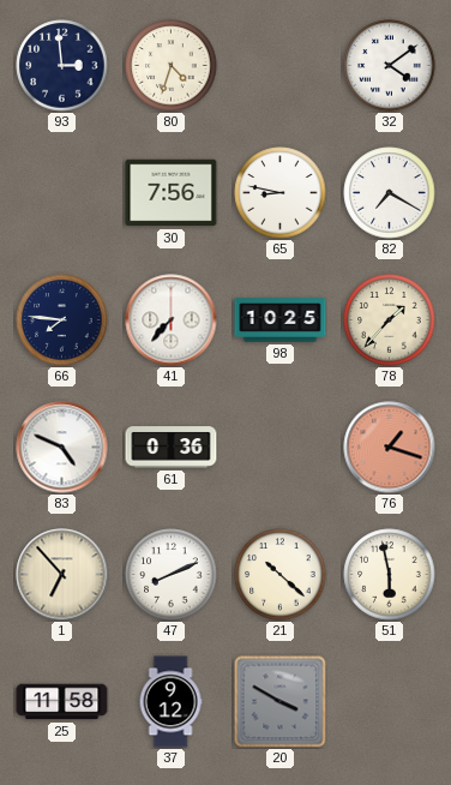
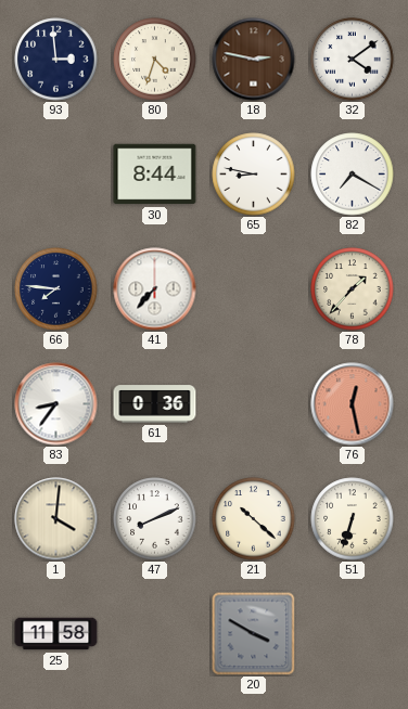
18: none -> 2:47 (254, 60)
30: 7:56 -> 8:44 (155, 175)
98: 10:25 -> none (281, 320)
83: 4:49 -> 8:36 (56, 404)
76: 1:18 -> 12:28 (353, 404)
1: 6:53 -> 4:01 (56, 519)
51: 5:58 -> 6:33 (353, 519)
37: 9:12 -> none (170, 702)
